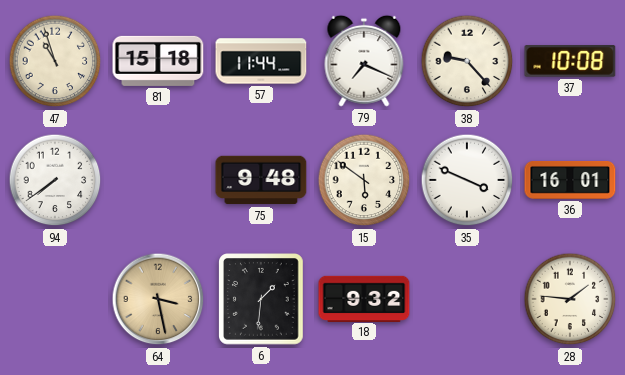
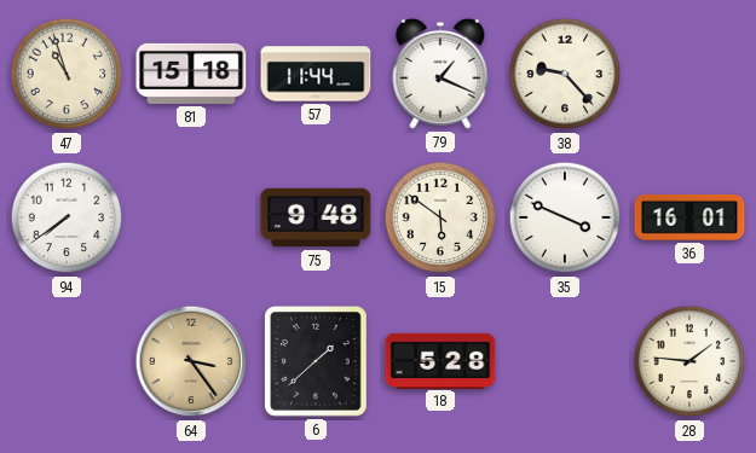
79: 7:19 -> 1:19 (440, 74)
37: 10:08 -> none (570, 61)
64: 3:28 -> 3:24 (191, 361)
6: 1:31 -> 1:38 (317, 361)
18: 9:32 -> 5:28 (440, 360)
